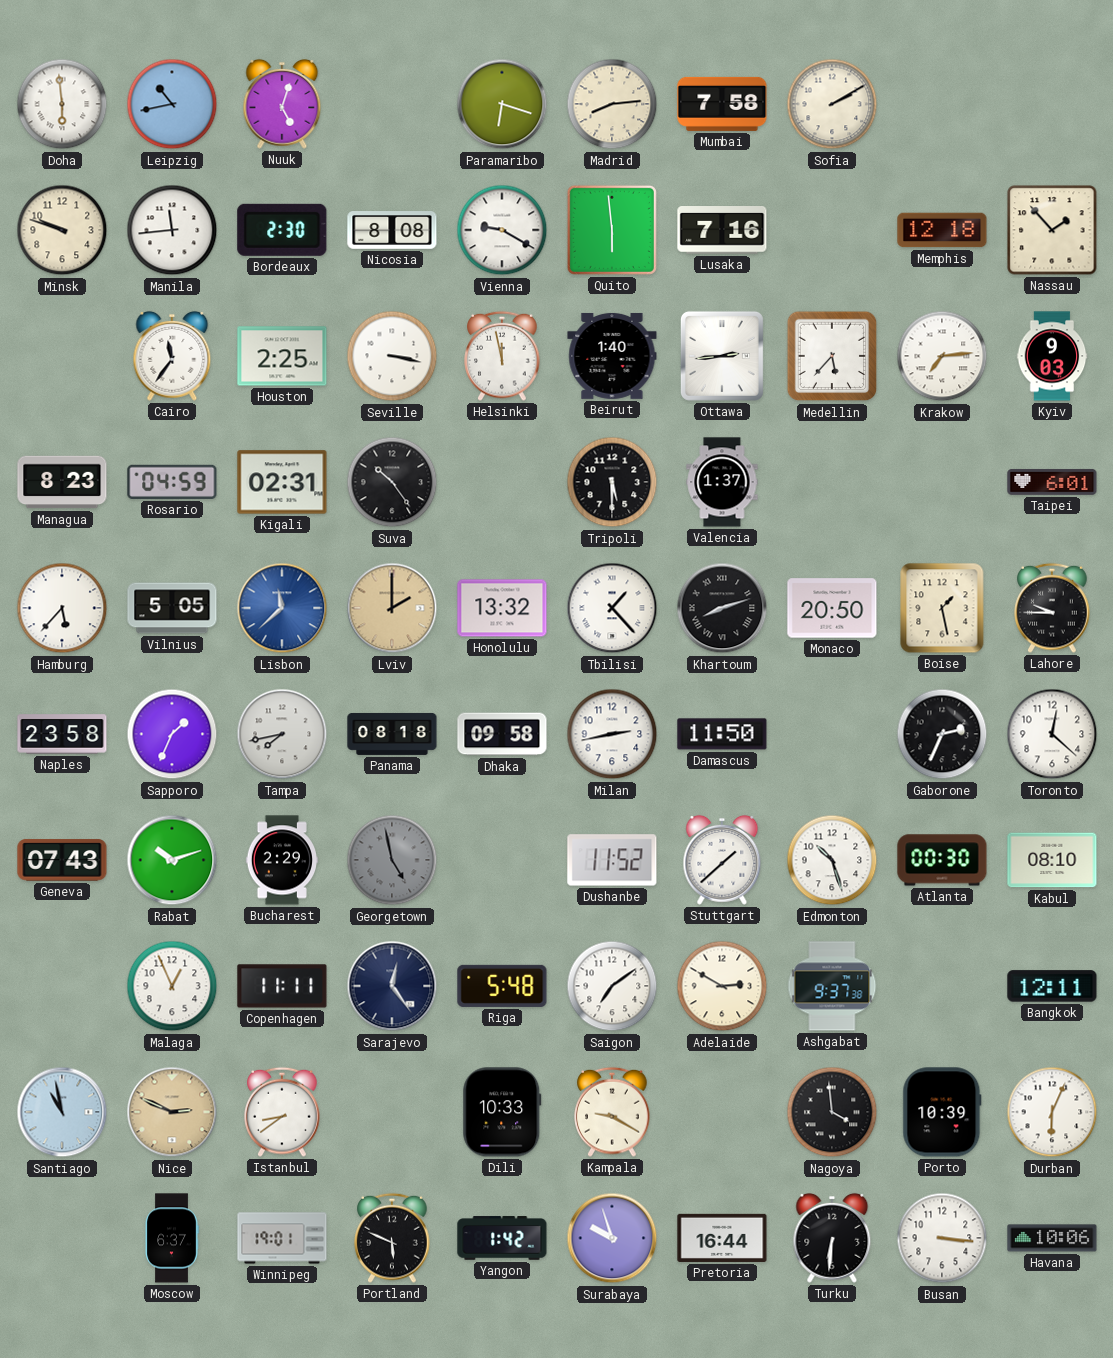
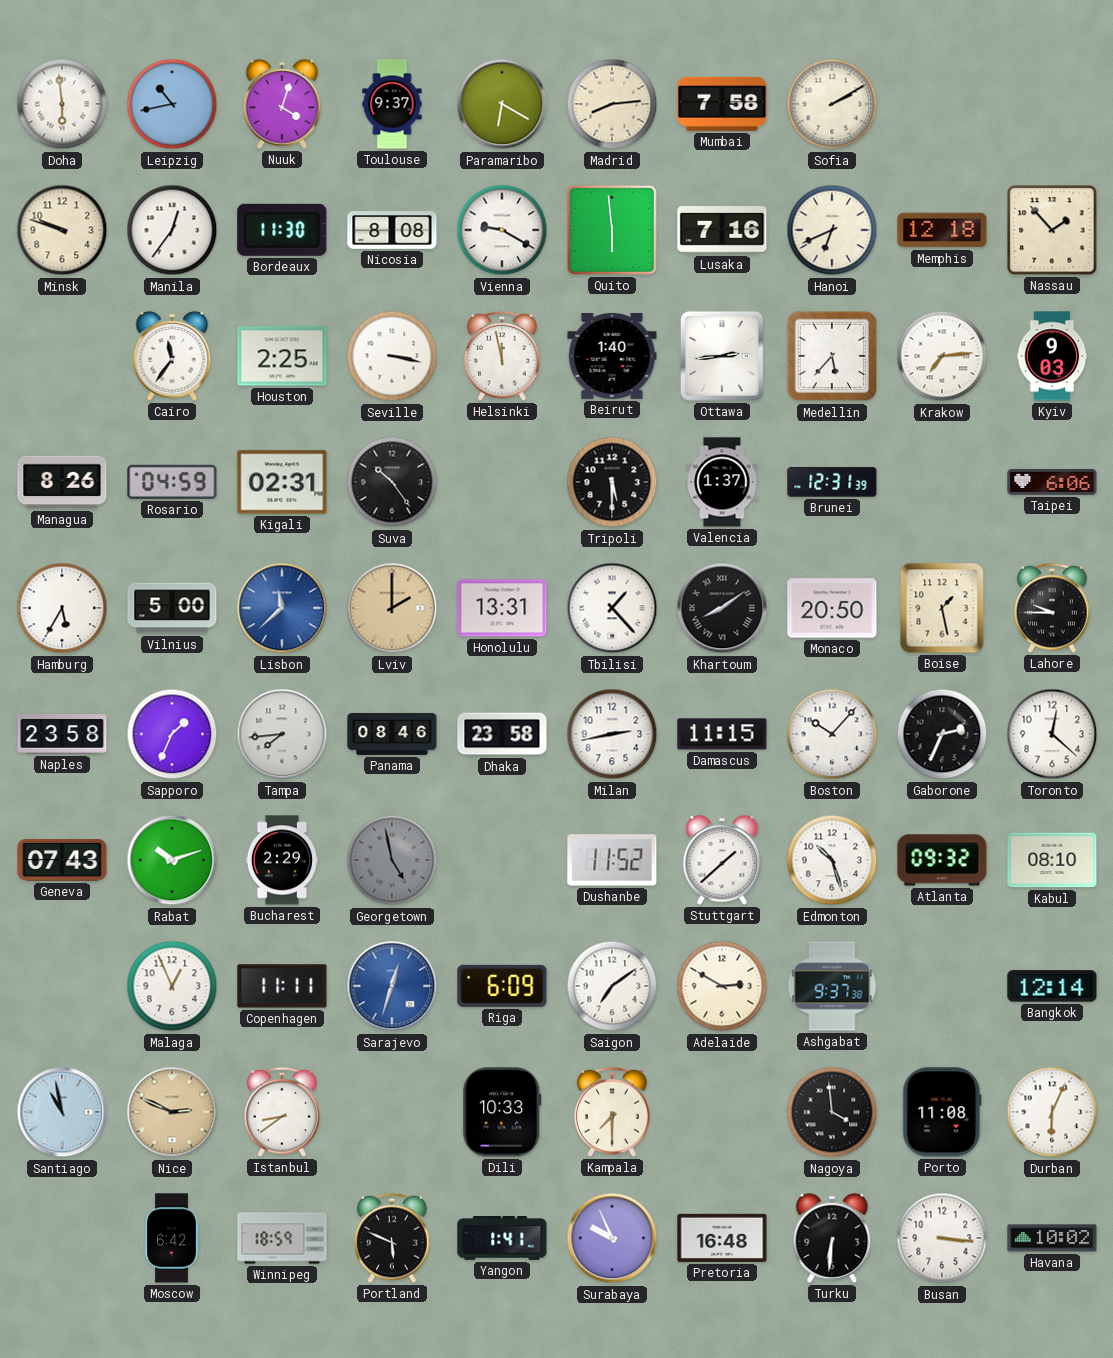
Nuuk: 5:03 -> 4:03 (282, 104)
Toulouse: none -> 9:37 (392, 104)
Paramaribo: 6:18 -> 6:20 (502, 104)
Manila: 11:44 -> 12:36 (172, 230)
Bordeaux: 2:30 -> 11:30 (282, 230)
Hanoi: none -> 6:41 (832, 230)
Managua: 8:23 -> 8:26 (62, 482)
Brunei: none -> 12:31 (832, 482)
Taipei: 6:01 -> 6:06 (1052, 482)
Hamburg: 5:37 -> 5:35 (62, 608)
Vilnius: 5:05 -> 5:00 (172, 608)
Honolulu: 13:32 -> 13:31 (502, 608)
Khartoum: 8:12 -> 8:09 (722, 608)
Tampa: 7:43 -> 7:44 (282, 734)
Panama: 08:18 -> 08:46 (392, 734)
Dhaka: 09:58 -> 23:58 (502, 734)
Damascus: 11:50 -> 11:15 (722, 734)
Boston: none -> 10:07 (832, 734)
Atlanta: 00:30 -> 09:32 (942, 860)
Sarajevo: 12:24 -> 12:33 (392, 986)
Sarajevo dial: navy -> blue (392, 986)
Riga: 5:48 -> 6:09 (502, 986)
Bangkok: 12:11 -> 12:14 (1052, 986)
Kampala: 9:20 -> 7:30 (612, 1112)
Porto: 10:39 -> 11:08 (942, 1112)
Moscow: 6:37 -> 6:42 (172, 1238)
Winnipeg: 19:01 -> 18:59 (282, 1238)
Yangon: 1:42 -> 1:41 (502, 1238)
Surabaya: 9:57 -> 9:56 (612, 1238)
Pretoria: 16:44 -> 16:48 (722, 1238)
Havana: 10:06 -> 10:02 (1052, 1238)
